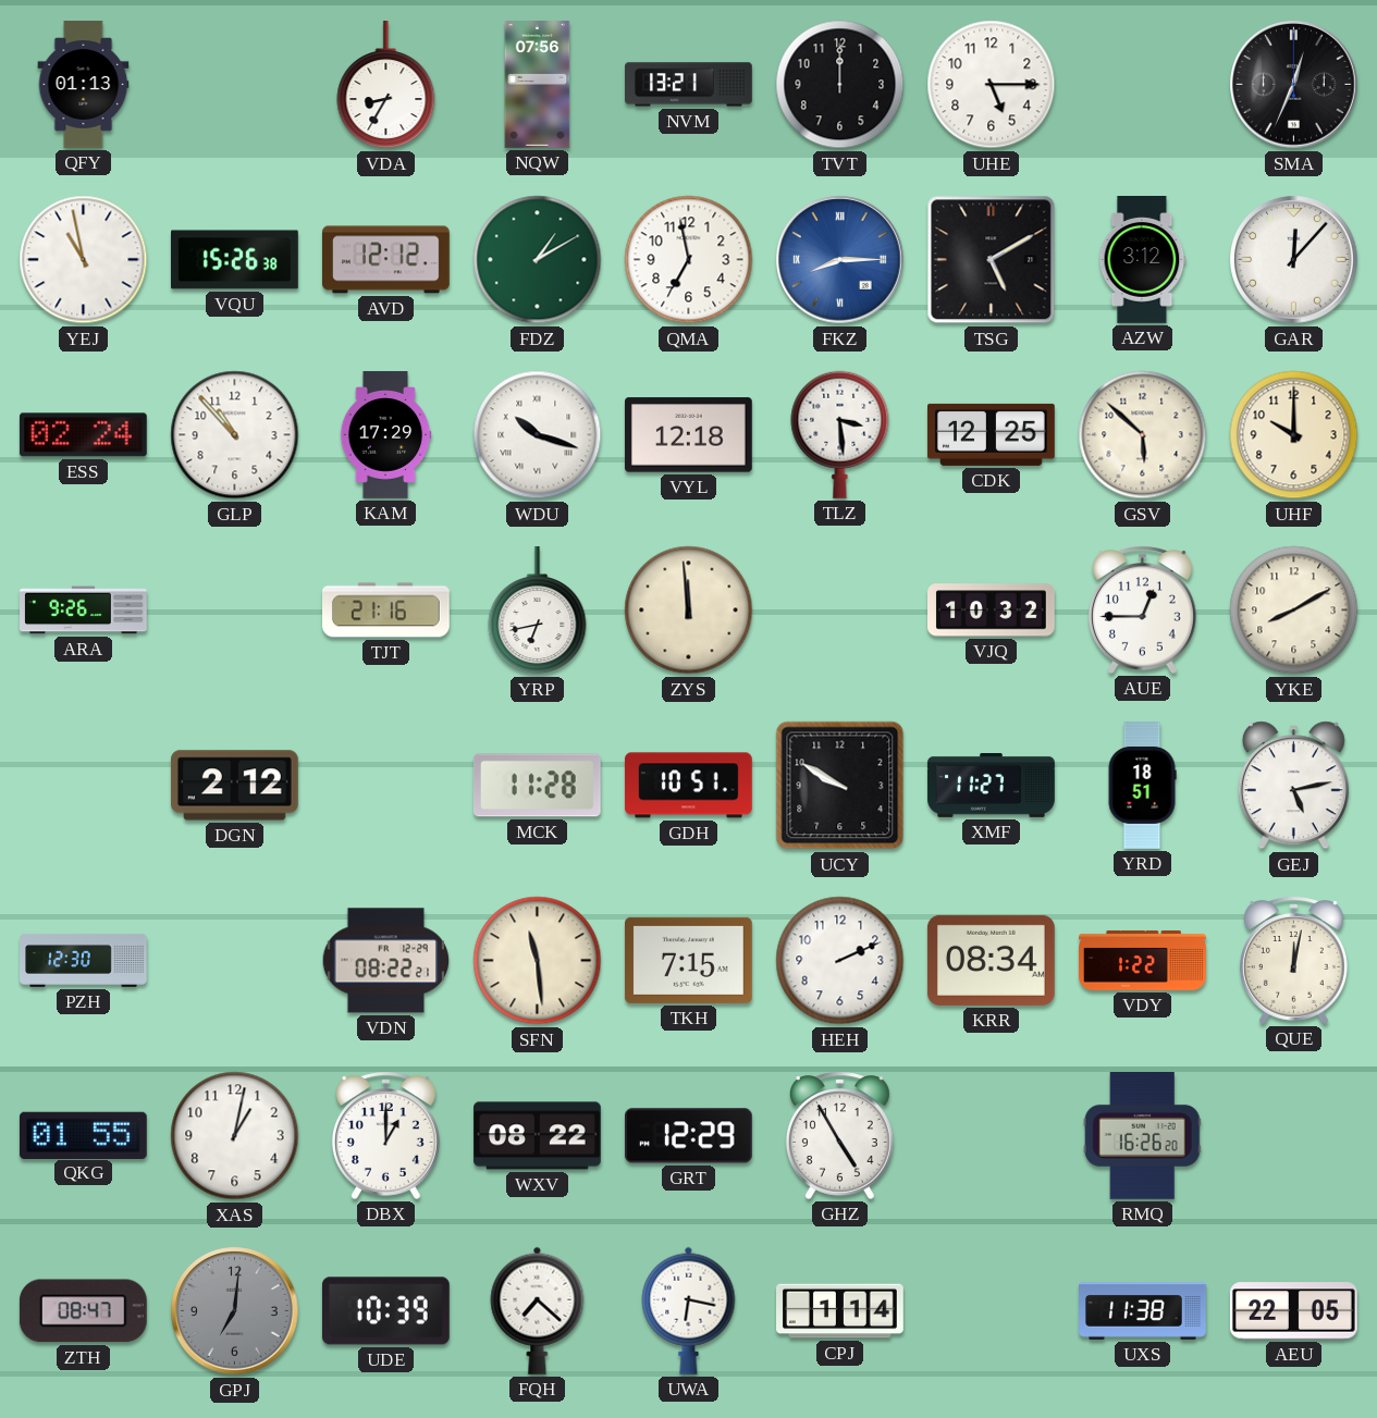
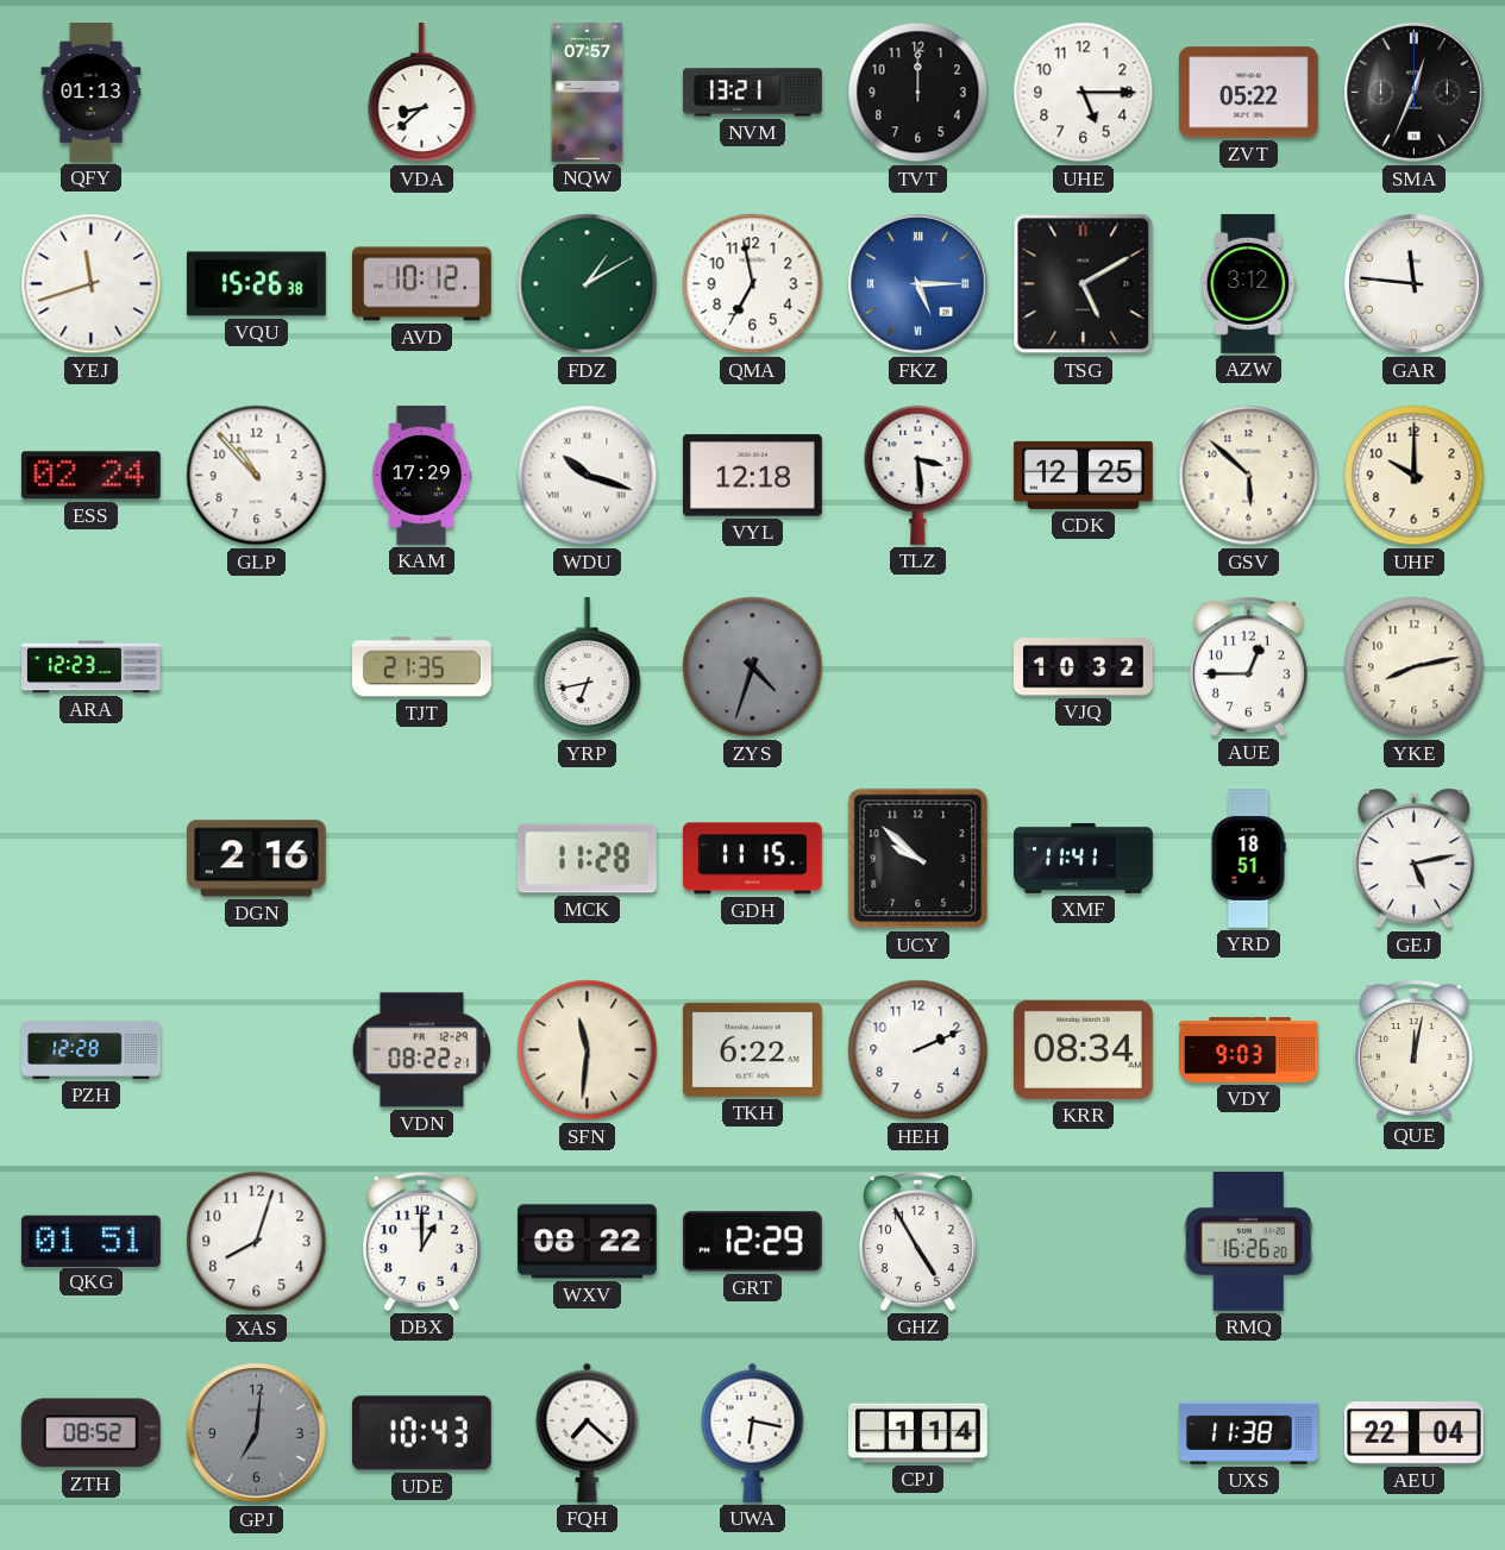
VDA: 8:35 -> 8:38 (422, 94)
NQW: 07:56 -> 07:57 (588, 93)
ZVT: none -> 05:22 (1248, 93)
YEJ: 10:58 -> 11:42 (92, 284)
AVD: 12:12 -> 10:12 (422, 284)
FKZ: 8:15 -> 5:15 (918, 284)
GAR: 12:07 -> 11:46 (1415, 284)
ARA: 9:26 -> 12:23 (92, 667)
TJT: 21:16 -> 21:35 (422, 667)
ZYS: 11:59 -> 4:33 (753, 667)
ZYS dial: cream -> grey (753, 667)
YKE: 8:10 -> 8:13 (1415, 667)
DGN: 2:12 -> 2:16 (257, 859)
GDH: 10:51 -> 11:15 (752, 859)
UCY: 9:50 -> 9:52 (918, 859)
XMF: 11:27 -> 11:41 (1084, 859)
PZH: 12:30 -> 12:28 (92, 1050)
SFN: 11:29 -> 11:31 (588, 1050)
TKH: 7:15 -> 6:22 (752, 1049)
VDY: 1:22 -> 9:03 (1249, 1049)
QKG: 01:55 -> 01:51 (90, 1241)
XAS: 1:02 -> 8:03 (257, 1242)
ZTH: 08:47 -> 08:52 (90, 1433)
UDE: 10:39 -> 10:43 (421, 1433)
AEU: 22:05 -> 22:04 (1415, 1433)
